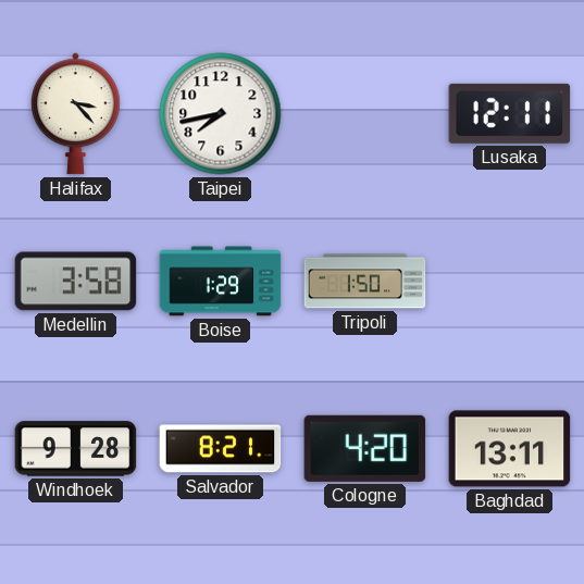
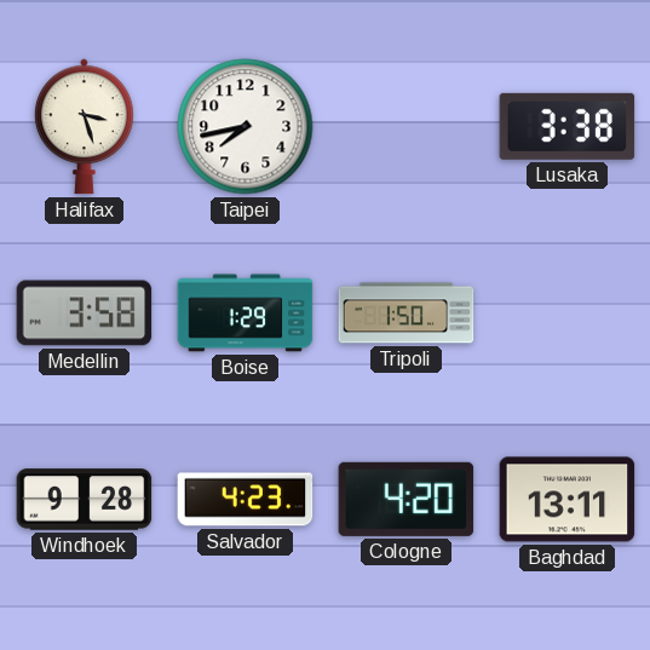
Halifax: 3:23 -> 3:27 (85, 127)
Lusaka: 12:11 -> 3:38 (568, 126)
Salvador: 8:21 -> 4:23 (246, 500)
